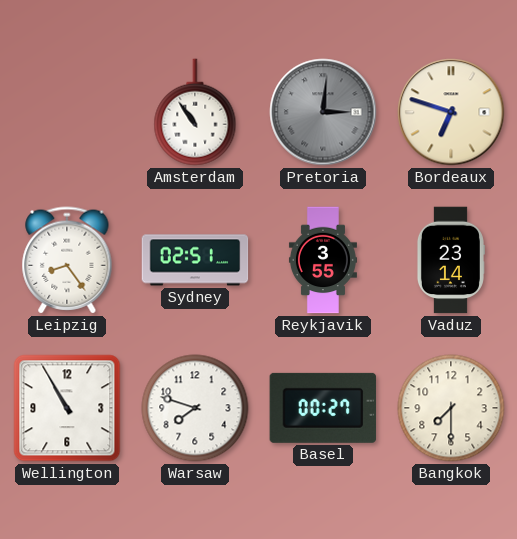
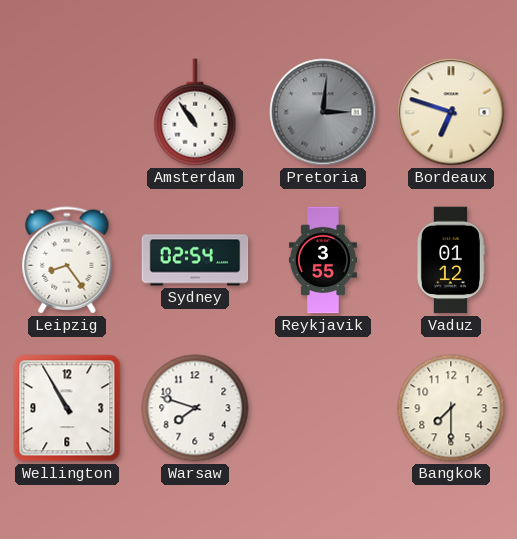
Sydney: 02:51 -> 02:54 (195, 260)
Vaduz: 23:14 -> 01:12 (450, 260)
Basel: 00:27 -> none (323, 408)
